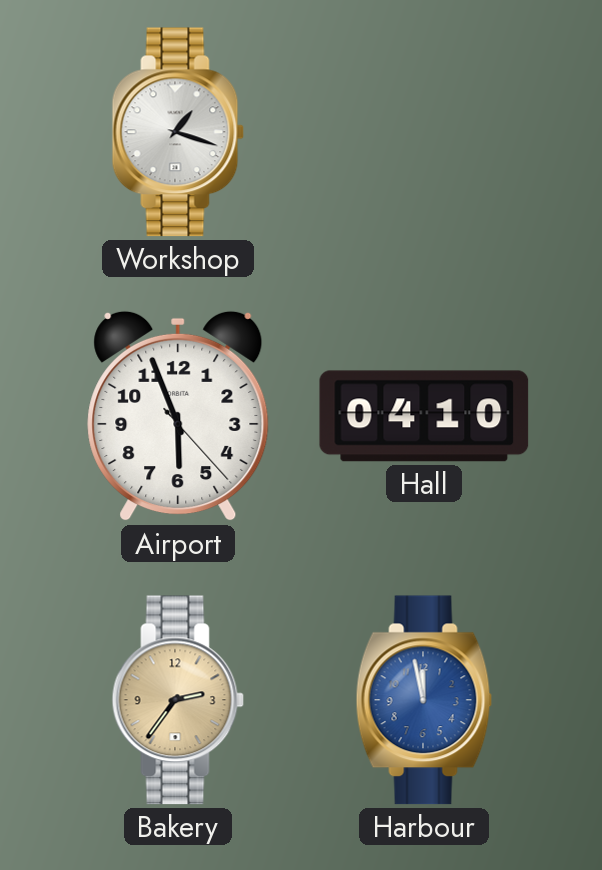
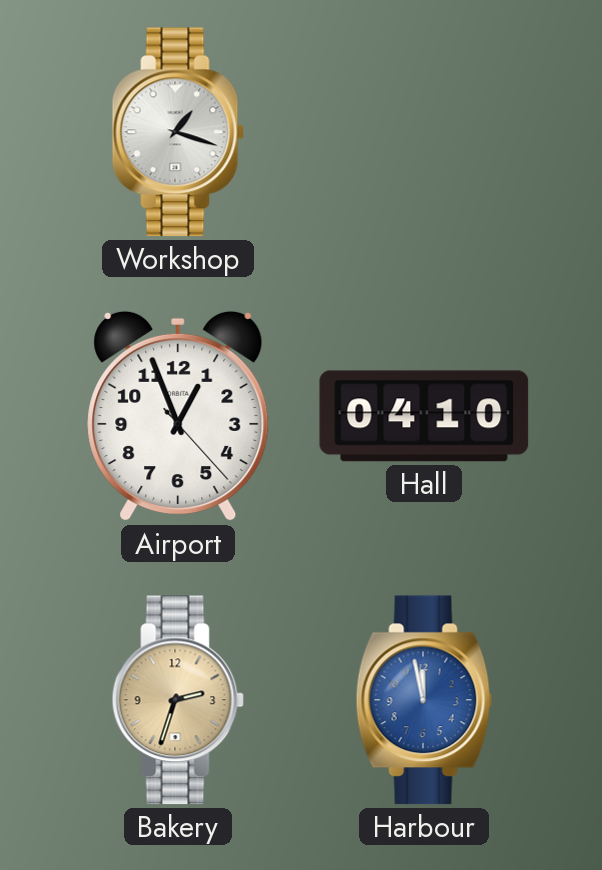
Airport: 5:56 -> 12:56 (178, 416)
Bakery: 2:36 -> 2:33 (178, 700)
